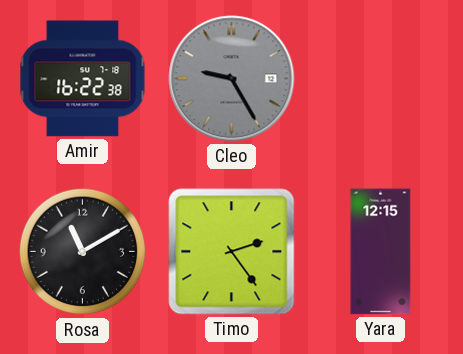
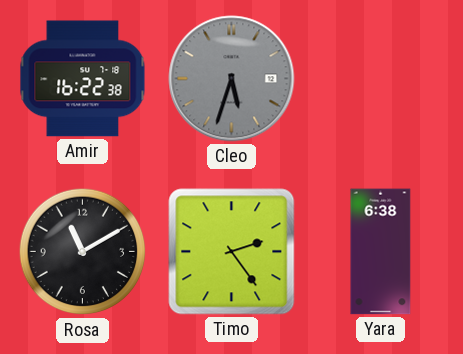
Cleo: 9:25 -> 5:33 (232, 79)
Yara: 12:15 -> 6:38 (381, 252)
